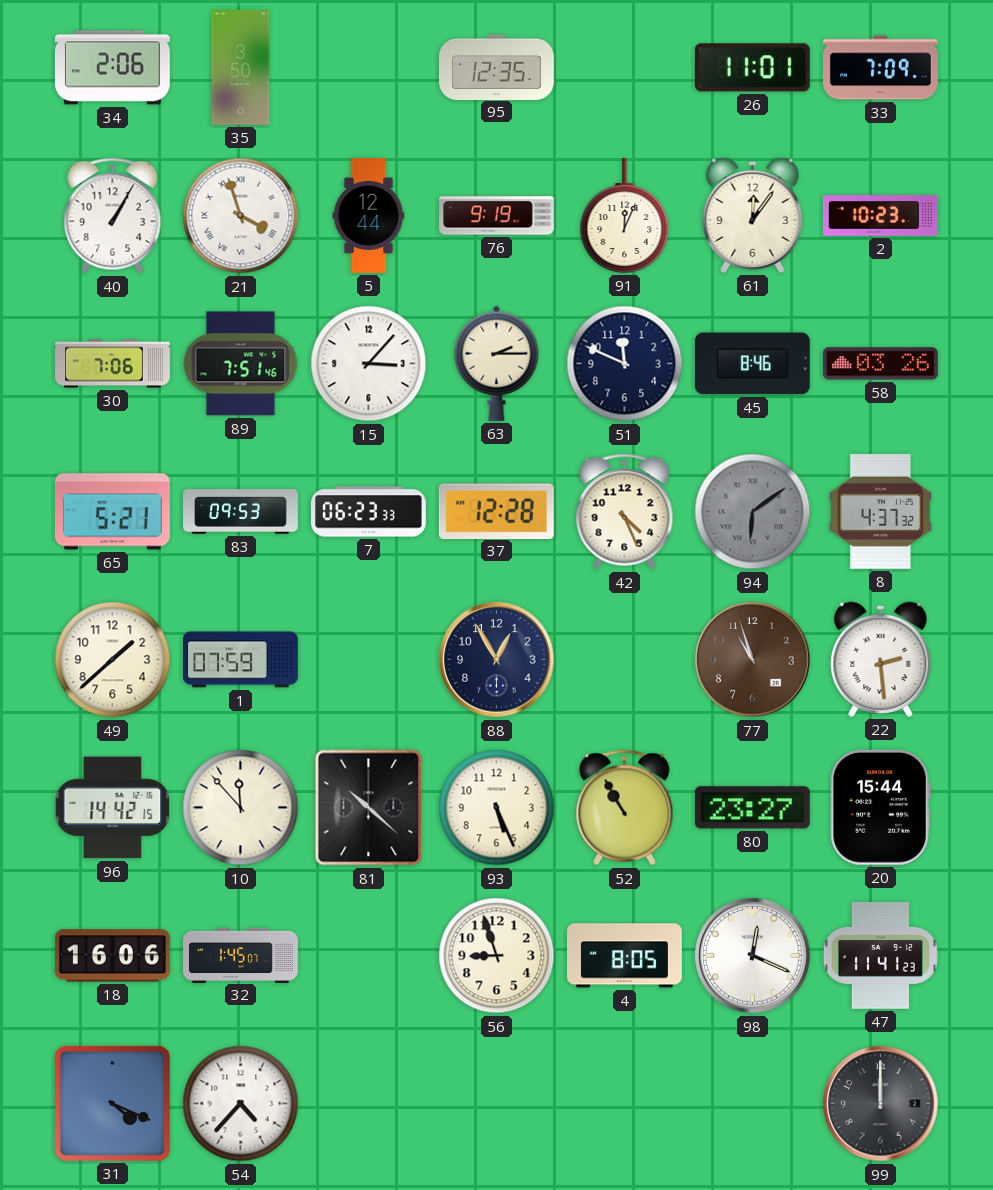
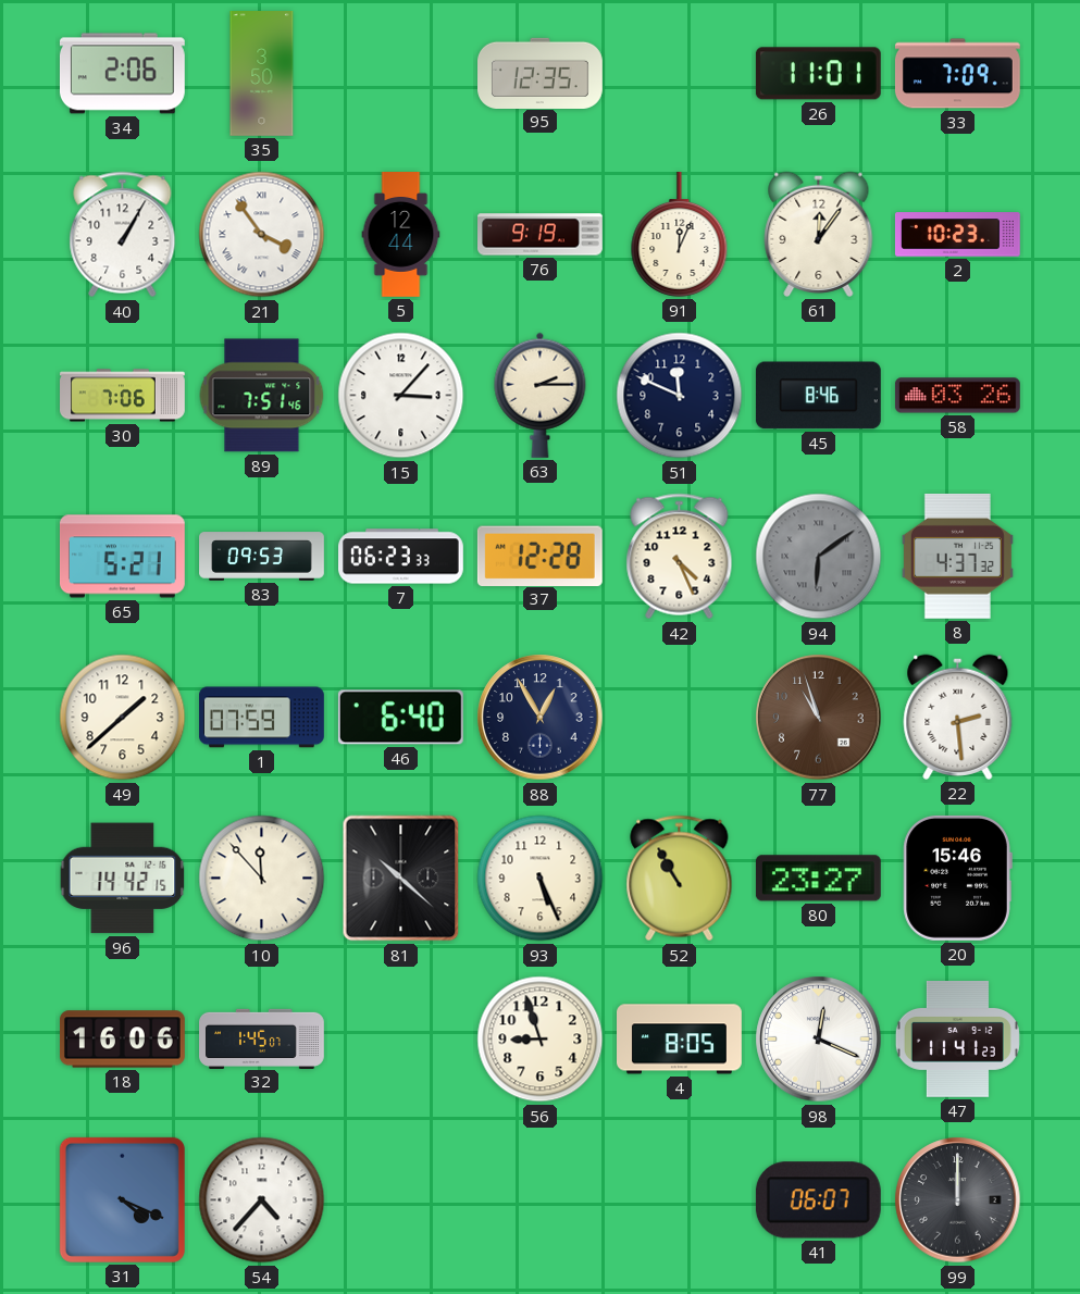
21: 3:57 -> 3:54 (262, 235)
46: none -> 6:40 (400, 718)
20: 15:44 -> 15:46 (957, 878)
41: none -> 06:07 (818, 1200)
